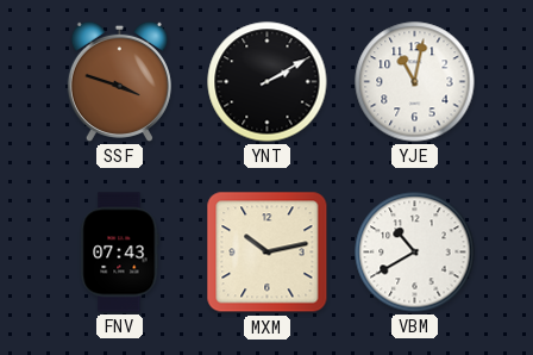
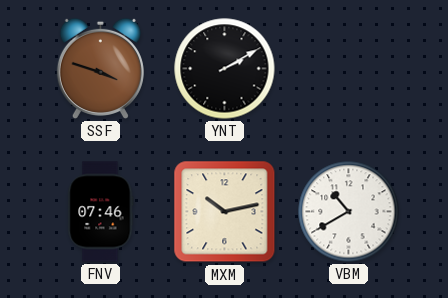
YJE: 11:02 -> none (415, 82)
FNV: 07:43 -> 07:46 (101, 212)
